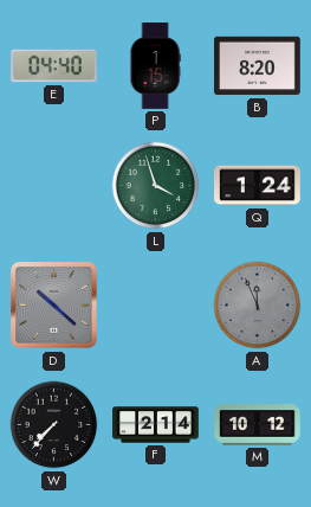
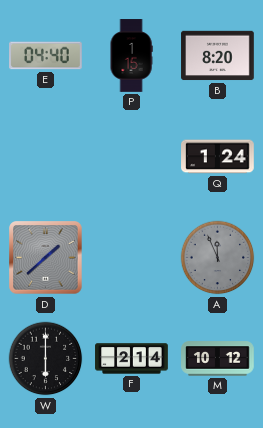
L: 3:57 -> none (156, 186)
D: 10:22 -> 1:38 (46, 258)
W: 7:37 -> 6:00 (46, 359)
